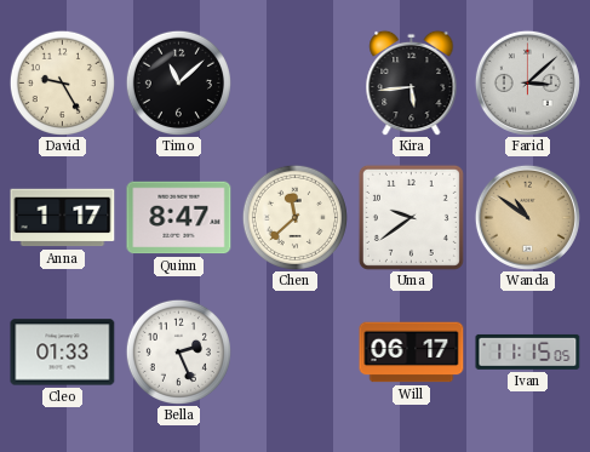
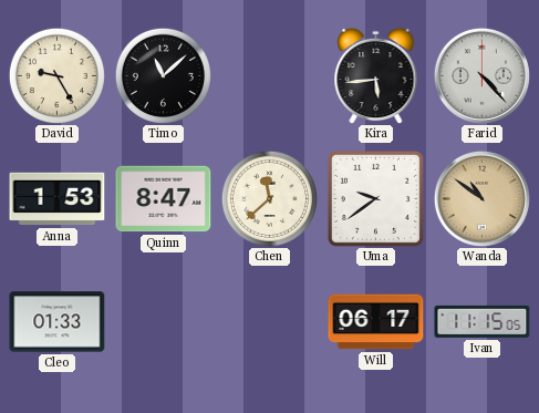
Farid: 3:08 -> 4:23 (481, 75)
Anna: 1:17 -> 1:53 (58, 199)
Bella: 2:26 -> none (178, 351)
